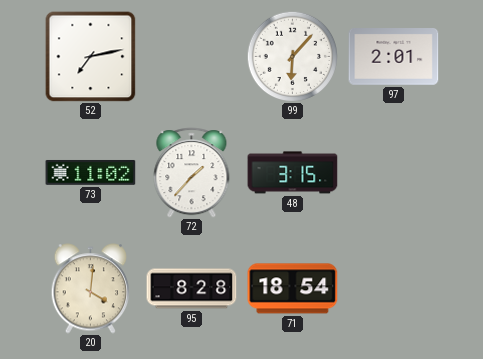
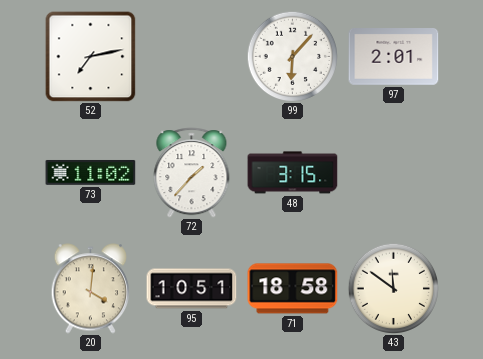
95: 8:28 -> 10:51 (192, 289)
71: 18:54 -> 18:58 (293, 289)
43: none -> 11:51 (393, 288)
